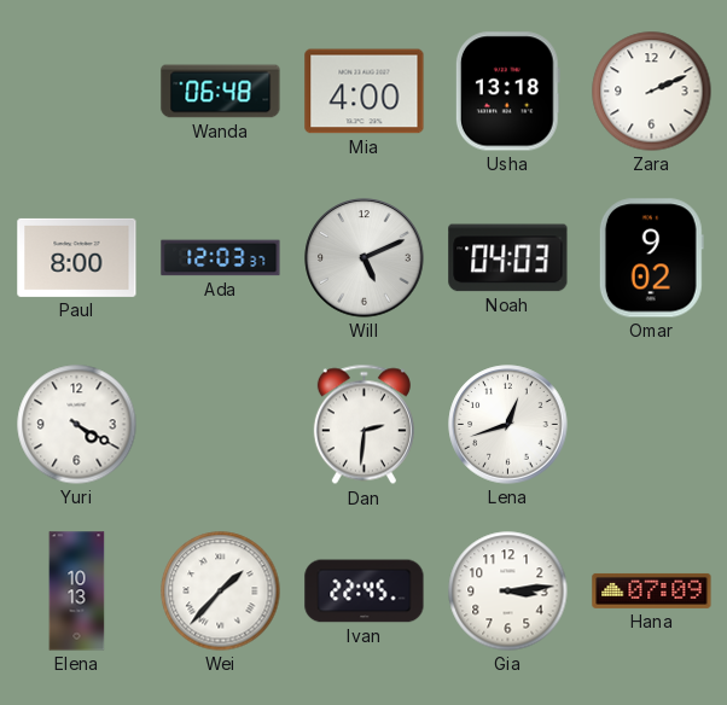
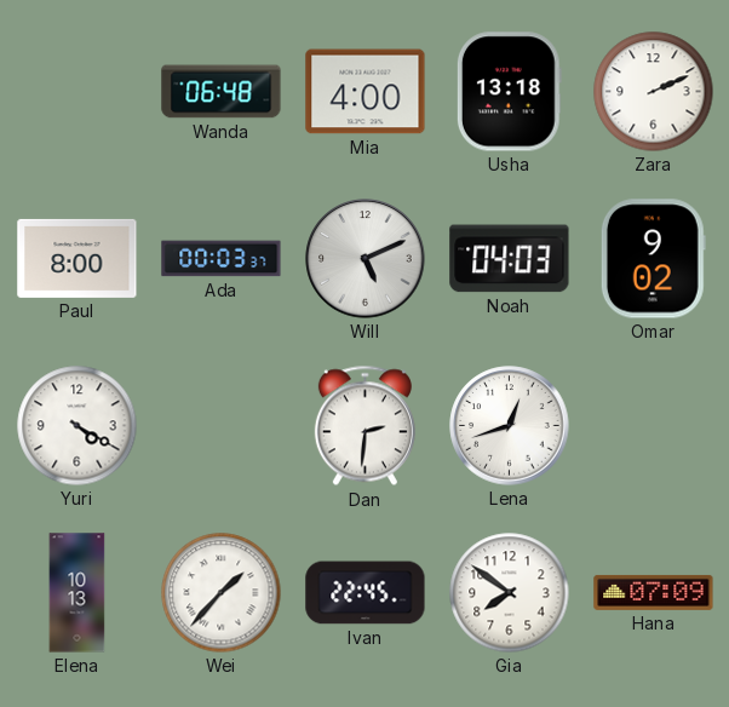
Ada: 12:03 -> 00:03 (222, 259)
Gia: 3:14 -> 7:51 (510, 593)
